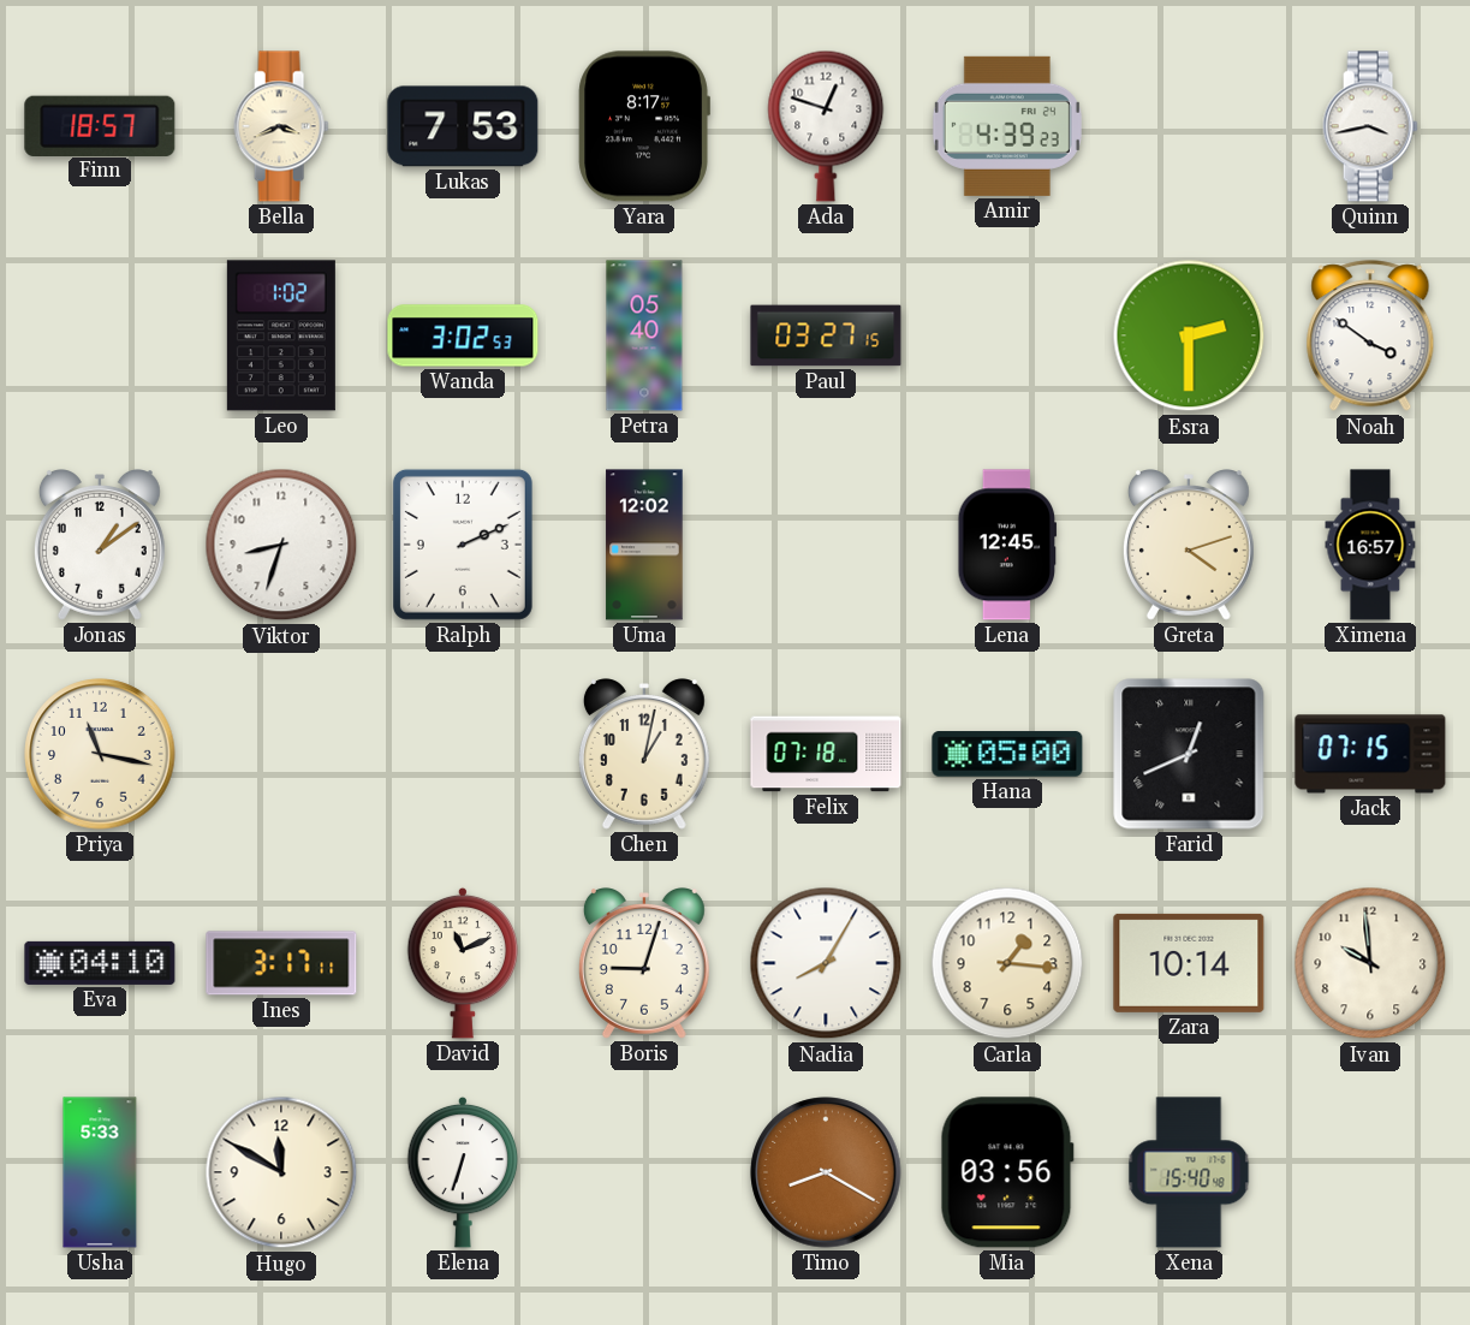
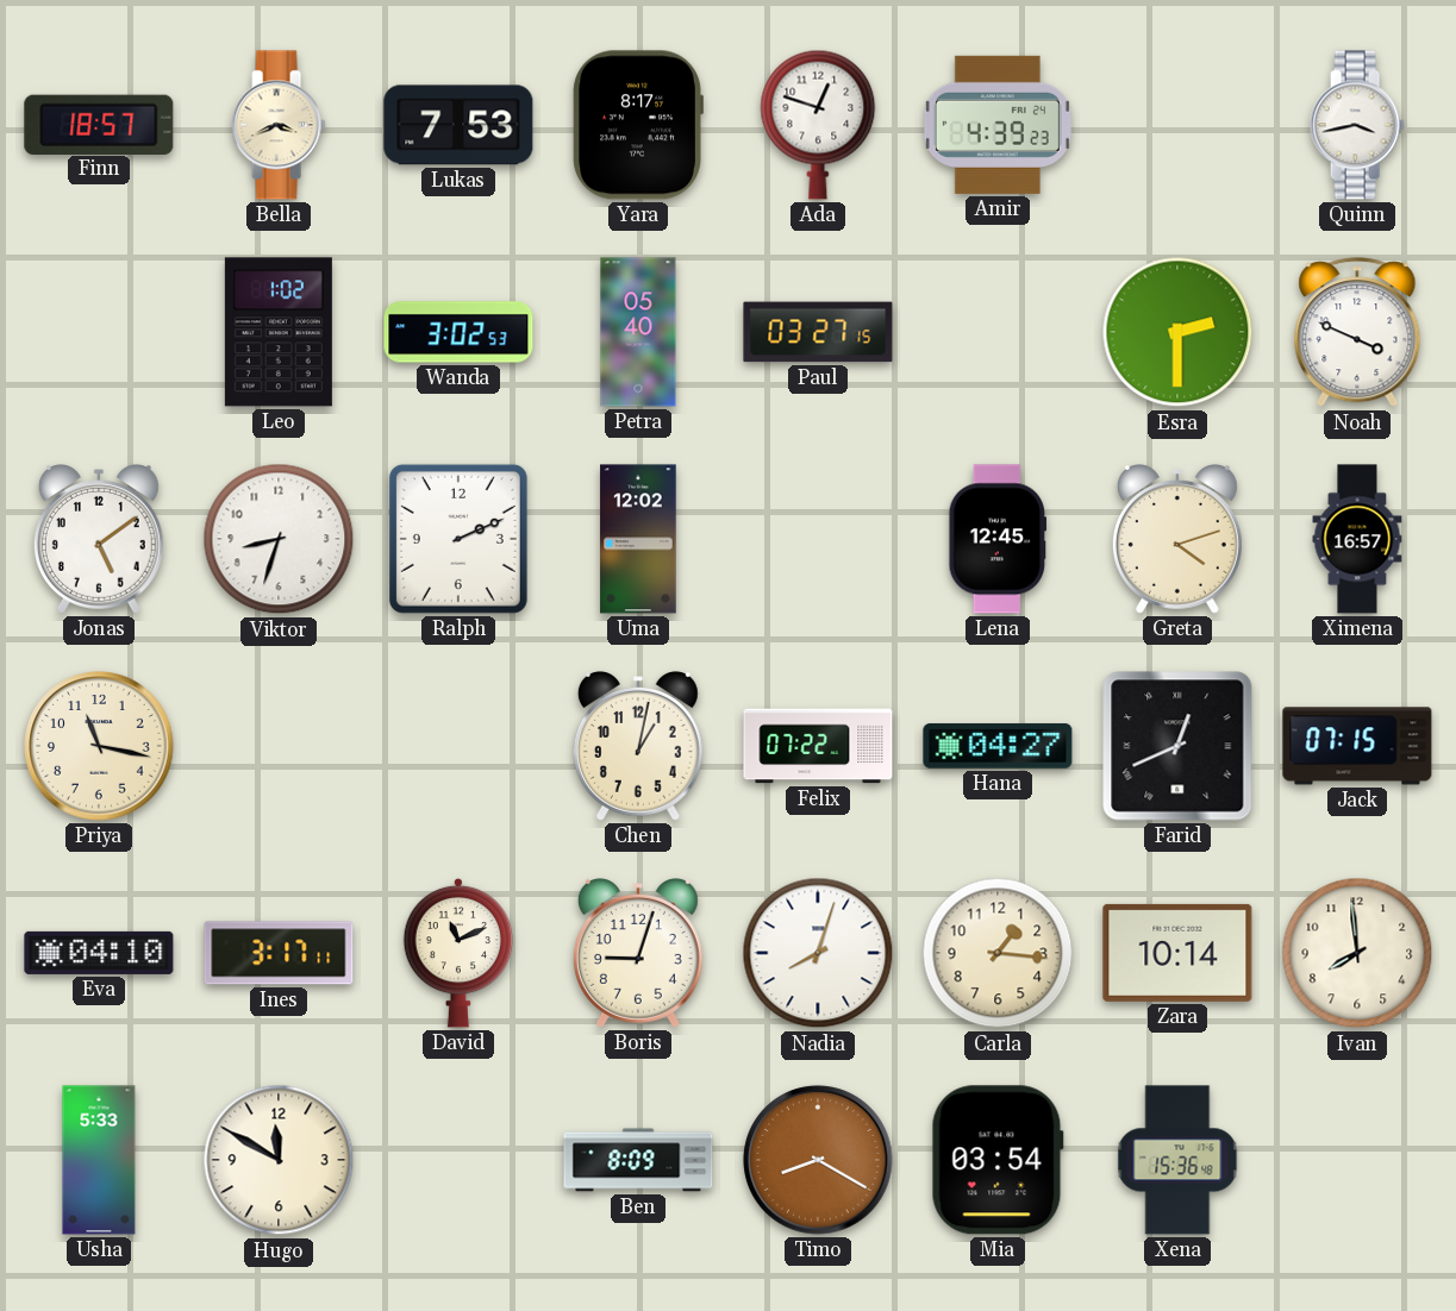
Noah: 3:51 -> 3:49 (1357, 333)
Jonas: 1:09 -> 5:09 (99, 540)
Felix: 07:18 -> 07:22 (818, 746)
Hana: 05:00 -> 04:27 (998, 746)
Nadia: 8:05 -> 8:03 (818, 953)
Ivan: 9:59 -> 7:59 (1357, 953)
Elena: 6:33 -> none (463, 1172)
Ben: none -> 8:09 (638, 1160)
Mia: 03:56 -> 03:54 (998, 1160)
Xena: 15:40 -> 15:36 (1177, 1160)
